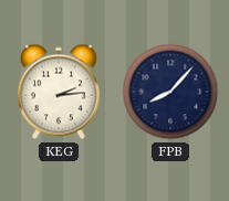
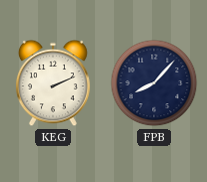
KEG: 2:14 -> 2:11 (53, 83)
